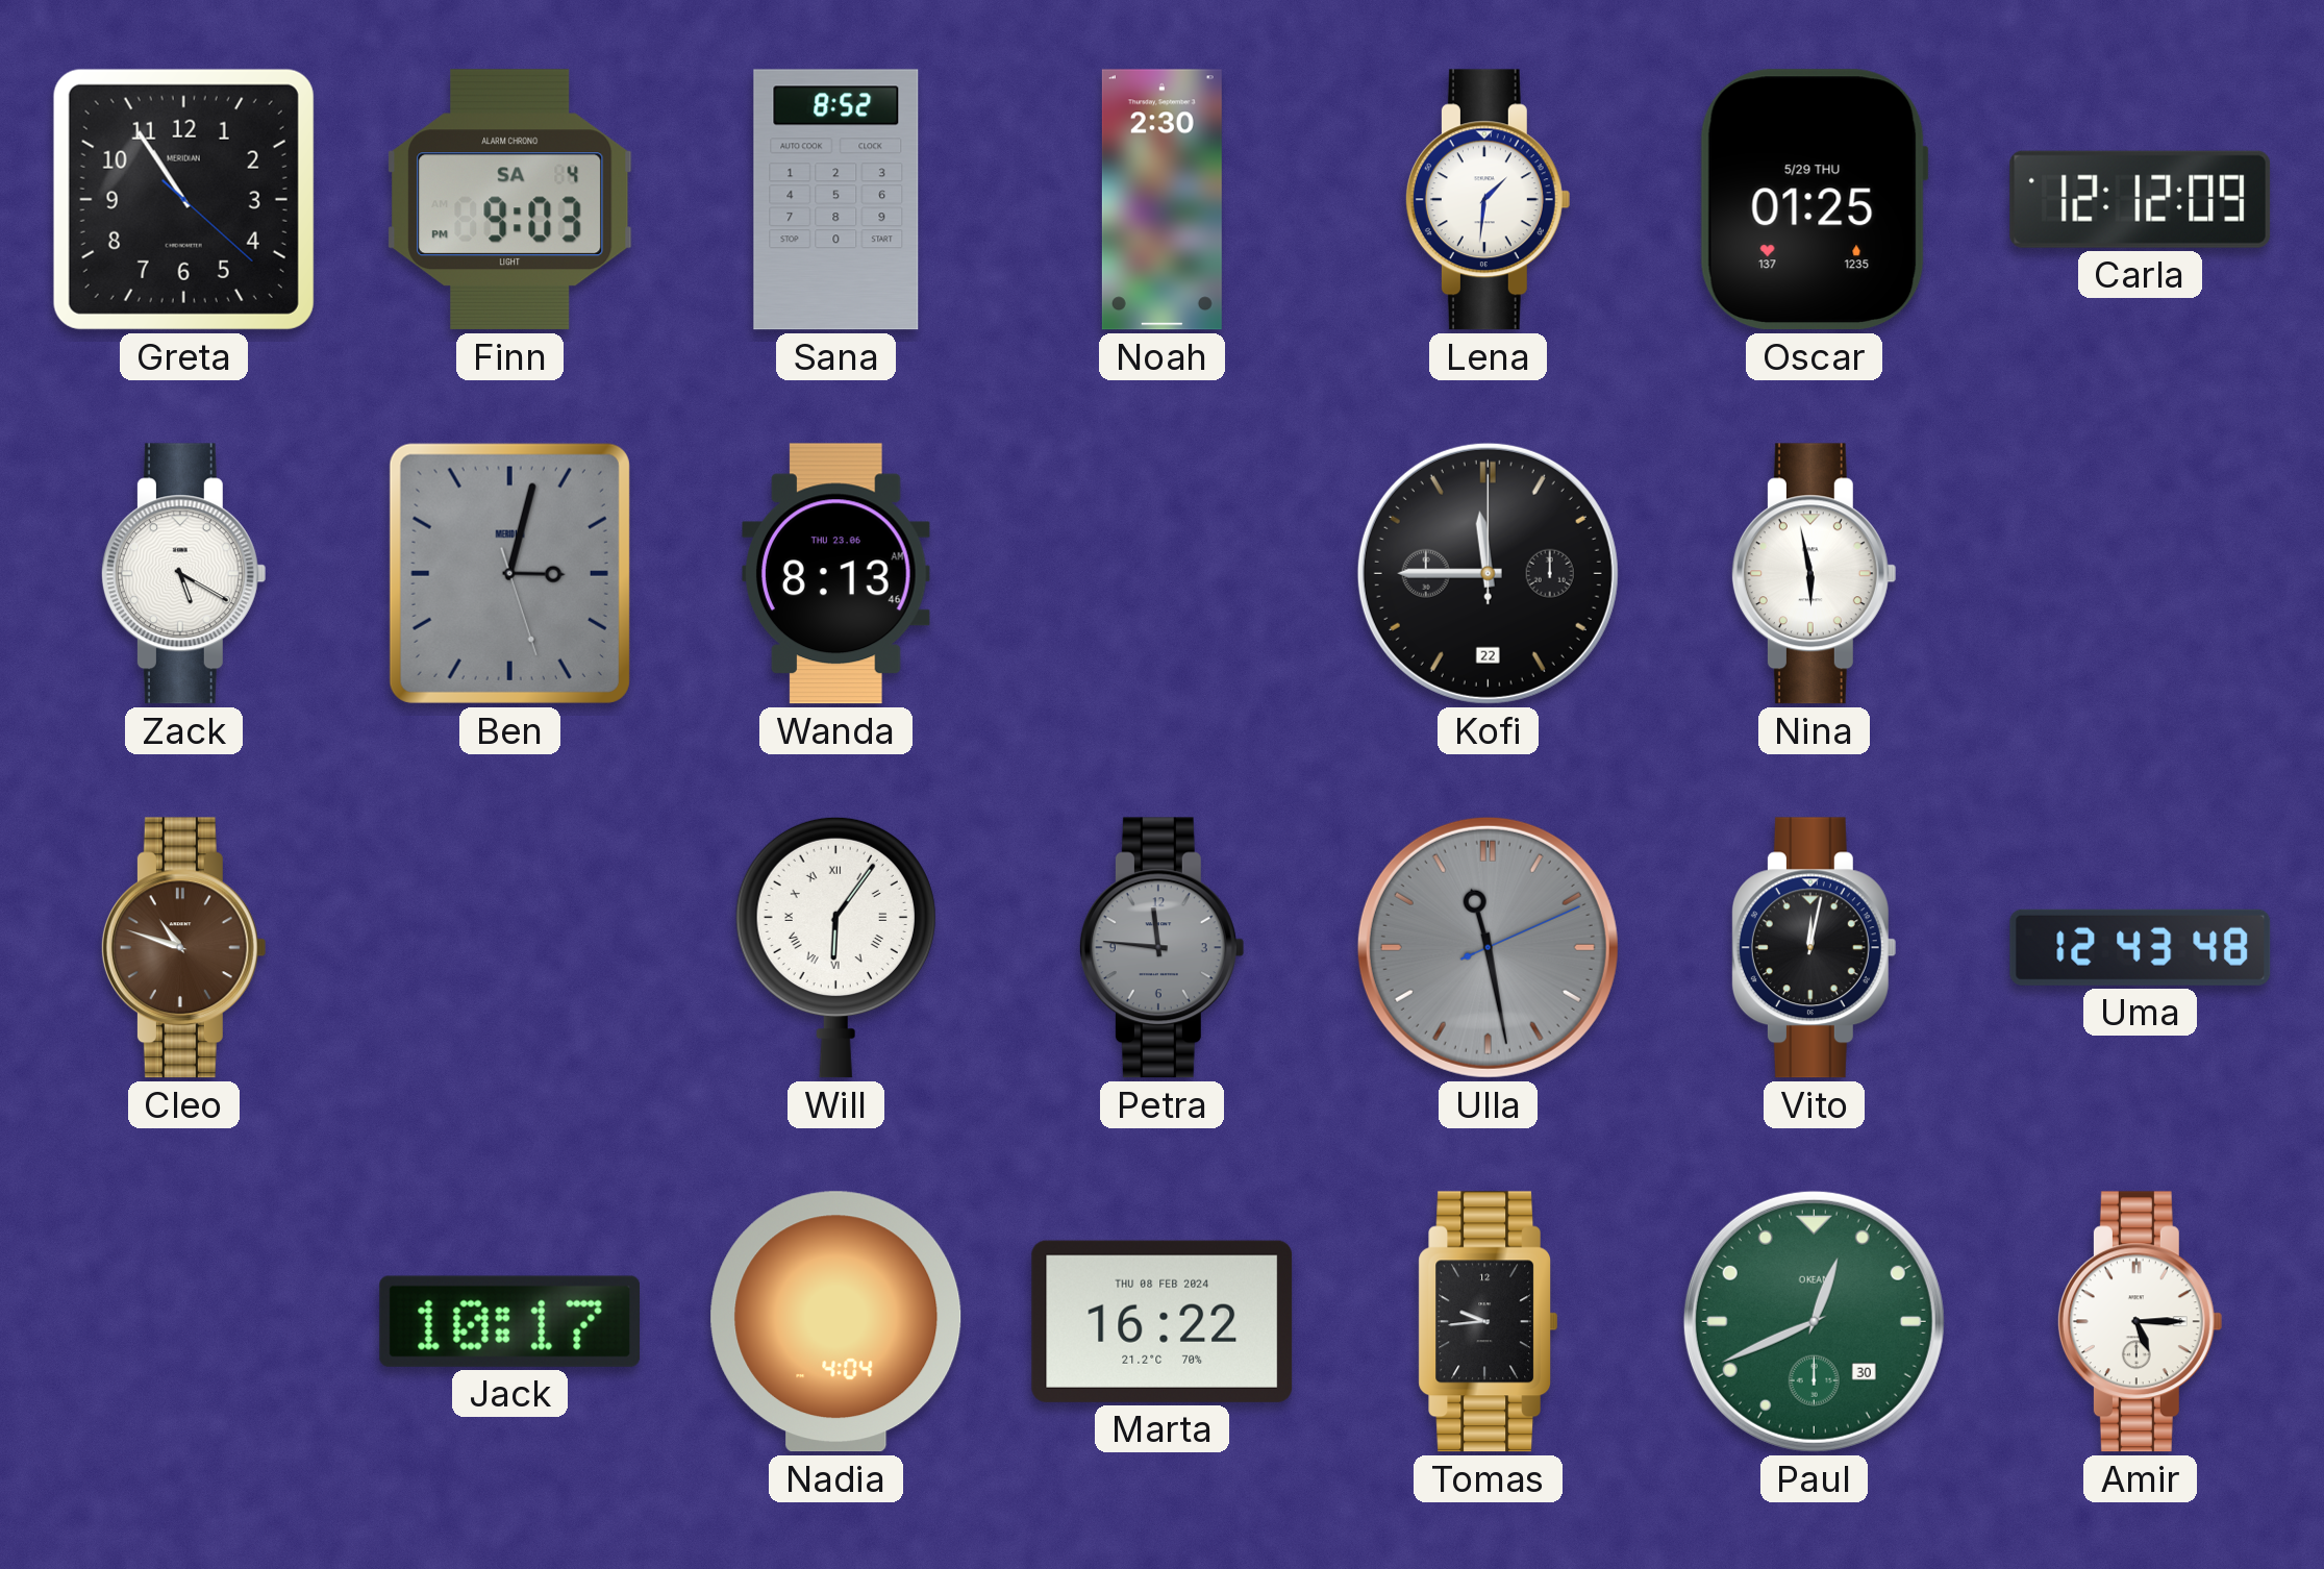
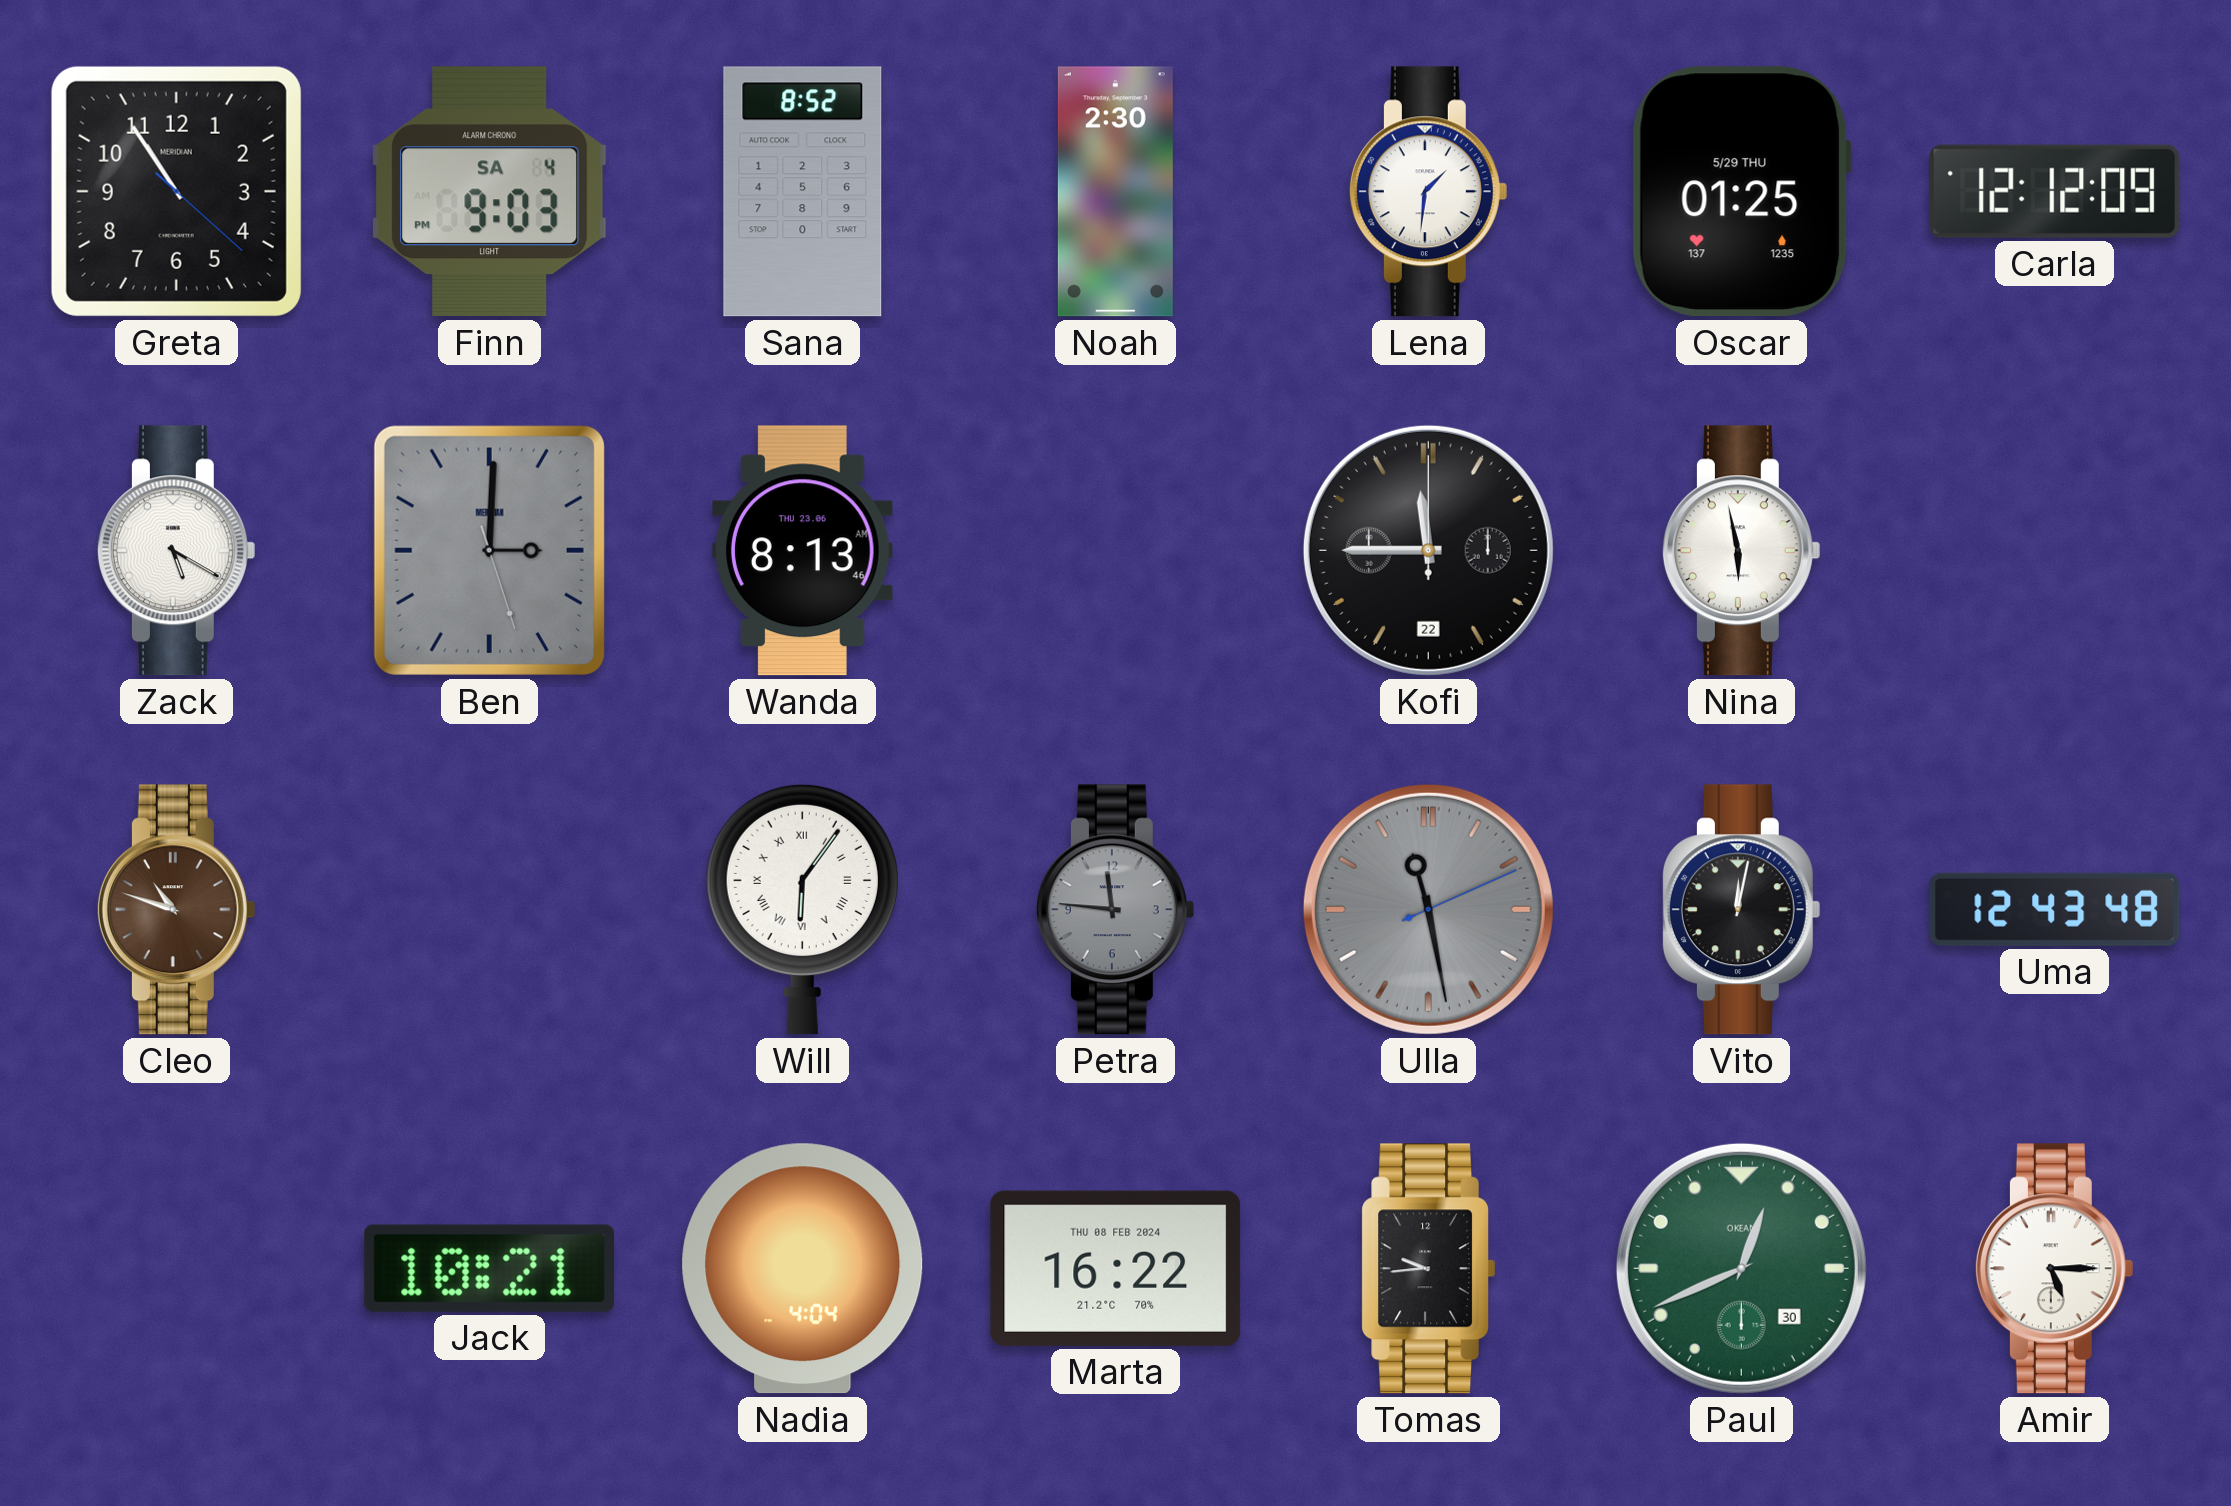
Ben: 3:02 -> 3:00 (489, 550)
Jack: 10:17 -> 10:21 (489, 1268)
